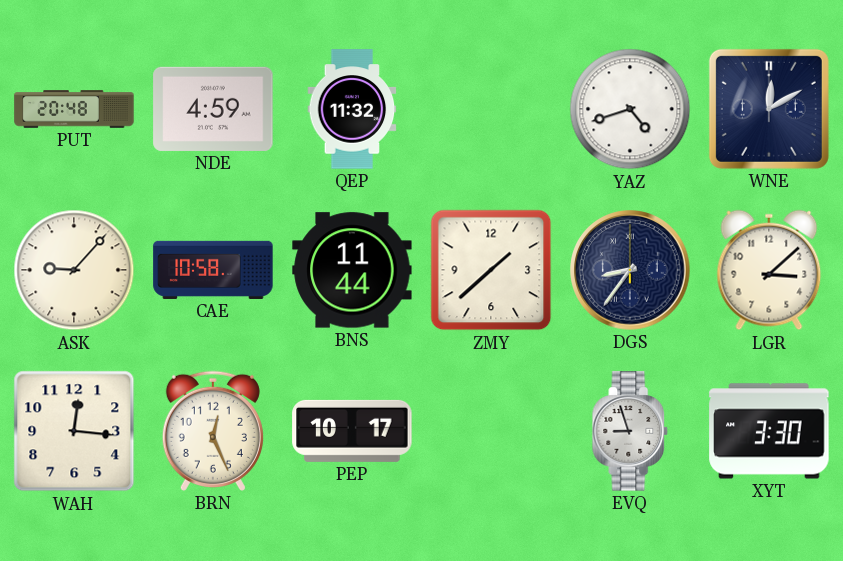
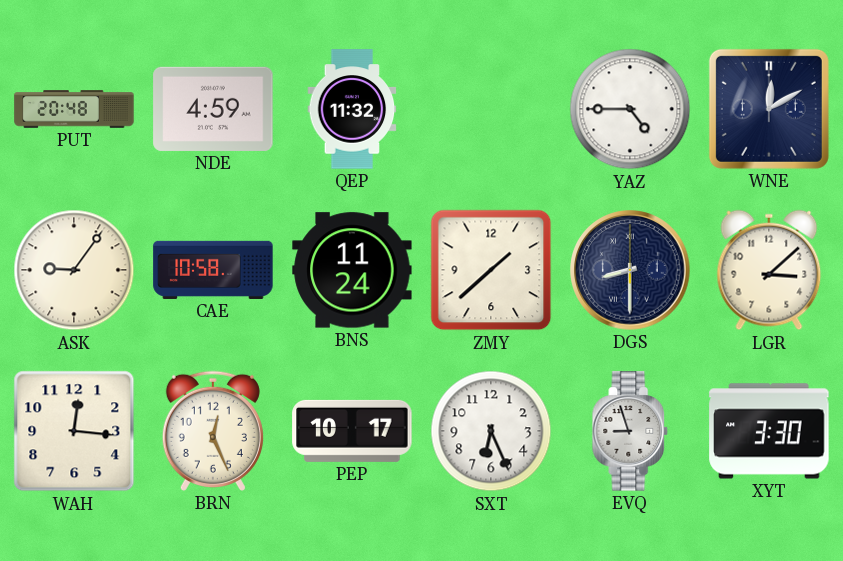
YAZ: 4:42 -> 4:45 (630, 109)
ASK: 9:07 -> 9:06 (74, 270)
BNS: 11:44 -> 11:24 (352, 270)
DGS: 8:36 -> 8:30 (630, 270)
SXT: none -> 6:26 (491, 431)
